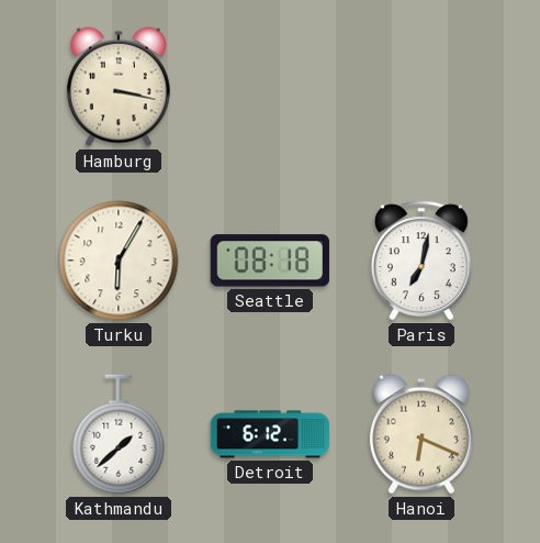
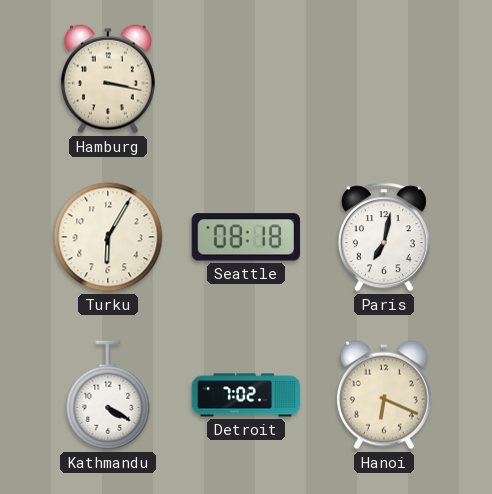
Kathmandu: 1:38 -> 4:20 (108, 395)
Detroit: 6:12 -> 7:02 (246, 395)
